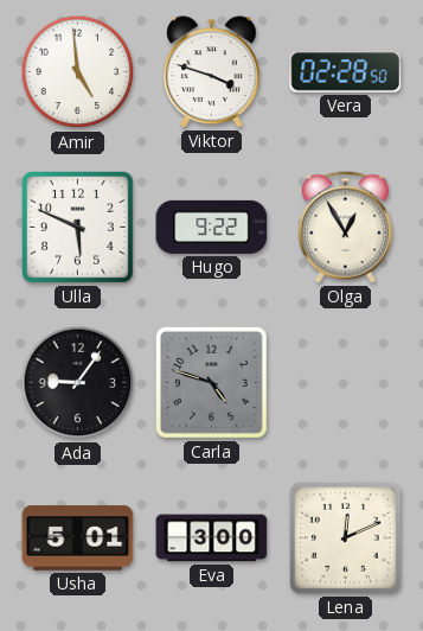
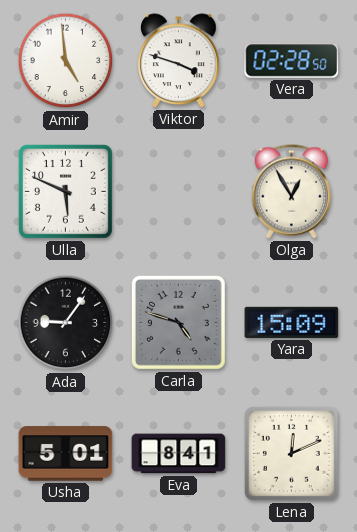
Hugo: 9:22 -> none (212, 227)
Yara: none -> 15:09 (292, 322)
Eva: 3:00 -> 8:41 (179, 454)
